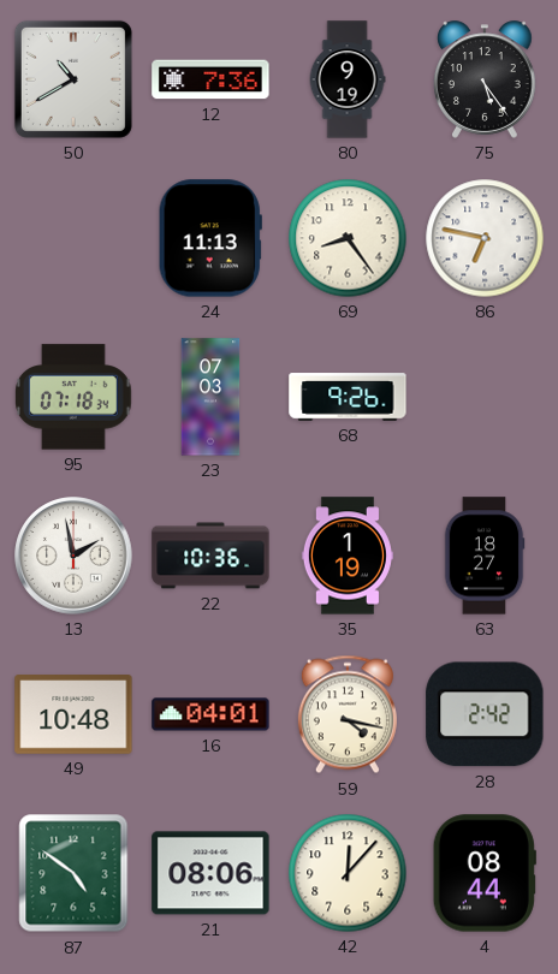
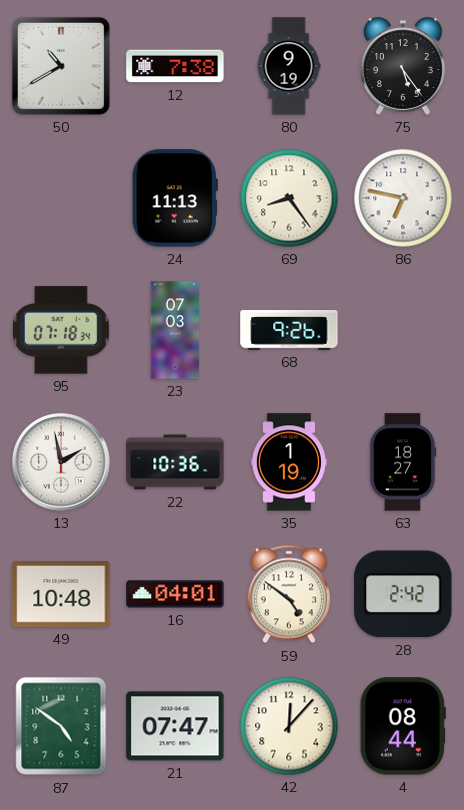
12: 7:36 -> 7:38 (175, 66)
59: 4:17 -> 4:51 (289, 594)
21: 08:06 -> 07:47 (175, 726)
